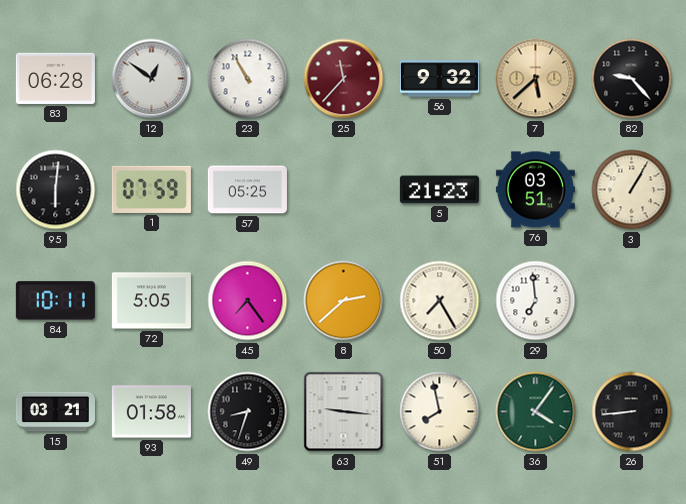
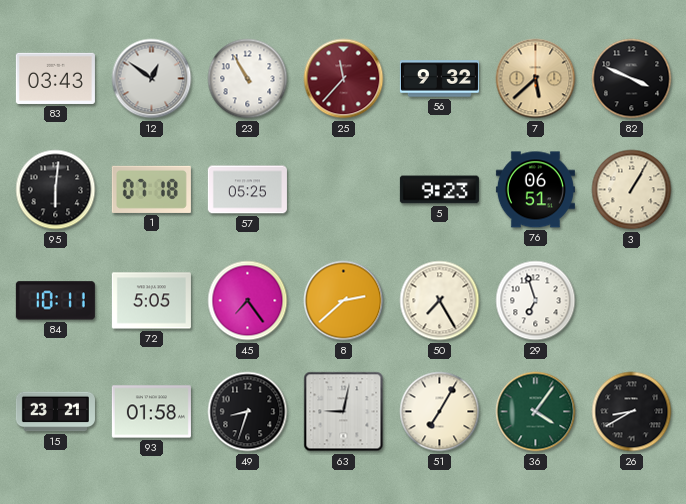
83: 06:28 -> 03:43 (55, 78)
82: 9:23 -> 3:49 (632, 79)
1: 07:59 -> 07:18 (151, 189)
5: 21:23 -> 9:23 (439, 190)
76: 03:51 -> 06:51 (535, 190)
29: 6:59 -> 6:57 (536, 301)
15: 03:21 -> 23:21 (55, 412)
63: 9:16 -> 9:02 (344, 412)
51: 7:58 -> 7:05 (440, 412)
26: 8:44 -> 8:40 (632, 412)
